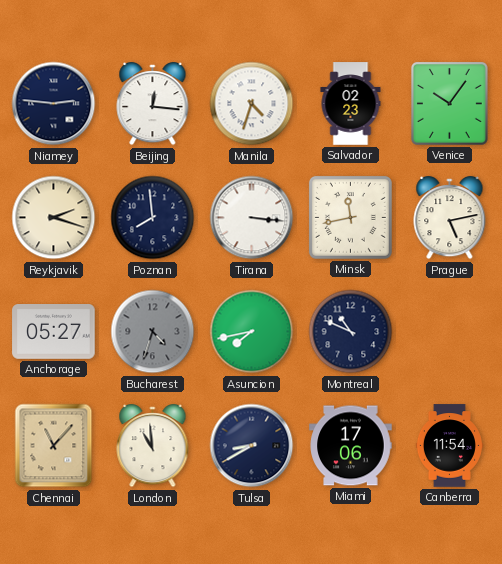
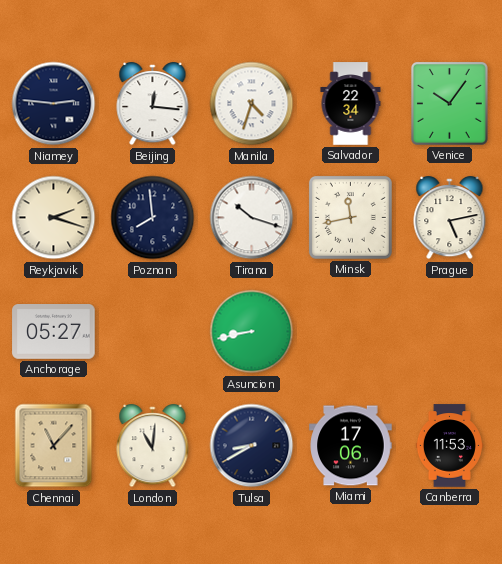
Salvador: 02:23 -> 22:34 (351, 104)
Tirana: 3:16 -> 10:18 (252, 218)
Bucharest: 4:33 -> none (153, 332)
Asuncion: 7:43 -> 8:43 (252, 332)
Montreal: 10:49 -> none (351, 332)
London: 10:59 -> 11:01 (153, 447)
Canberra: 11:54 -> 11:53 (449, 446)
